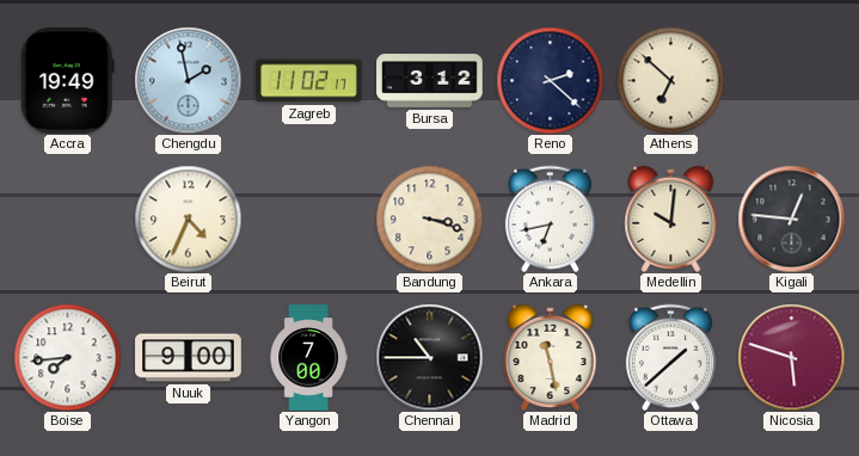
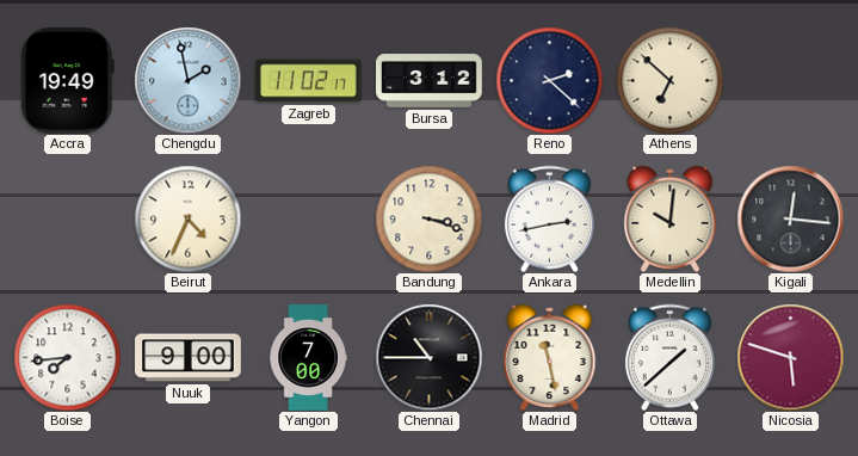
Ankara: 6:43 -> 2:43 (549, 218)
Kigali: 12:46 -> 12:16 (790, 218)
